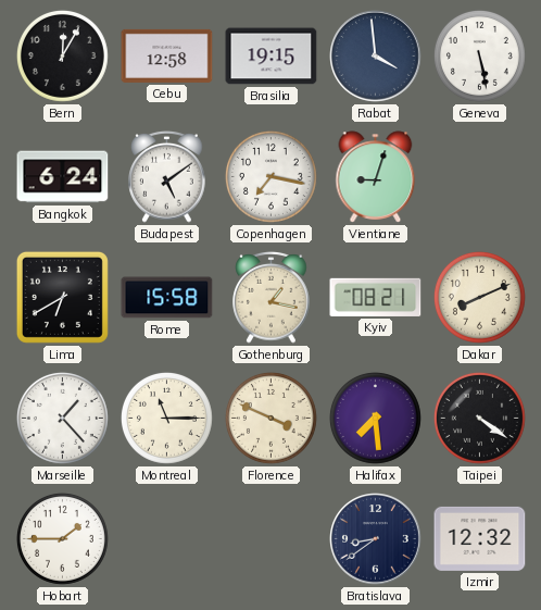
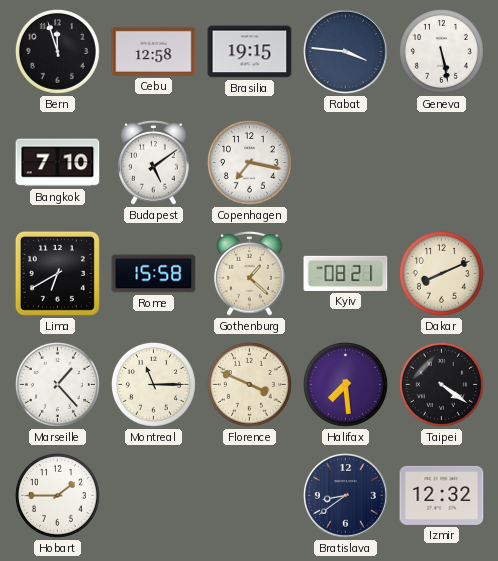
Bern: 12:05 -> 11:57 (57, 51)
Rabat: 3:59 -> 3:46 (346, 52)
Bangkok: 6:24 -> 7:10 (58, 163)
Vientiane: 9:03 -> none (376, 177)
Gothenburg: 1:17 -> 1:22 (250, 273)
